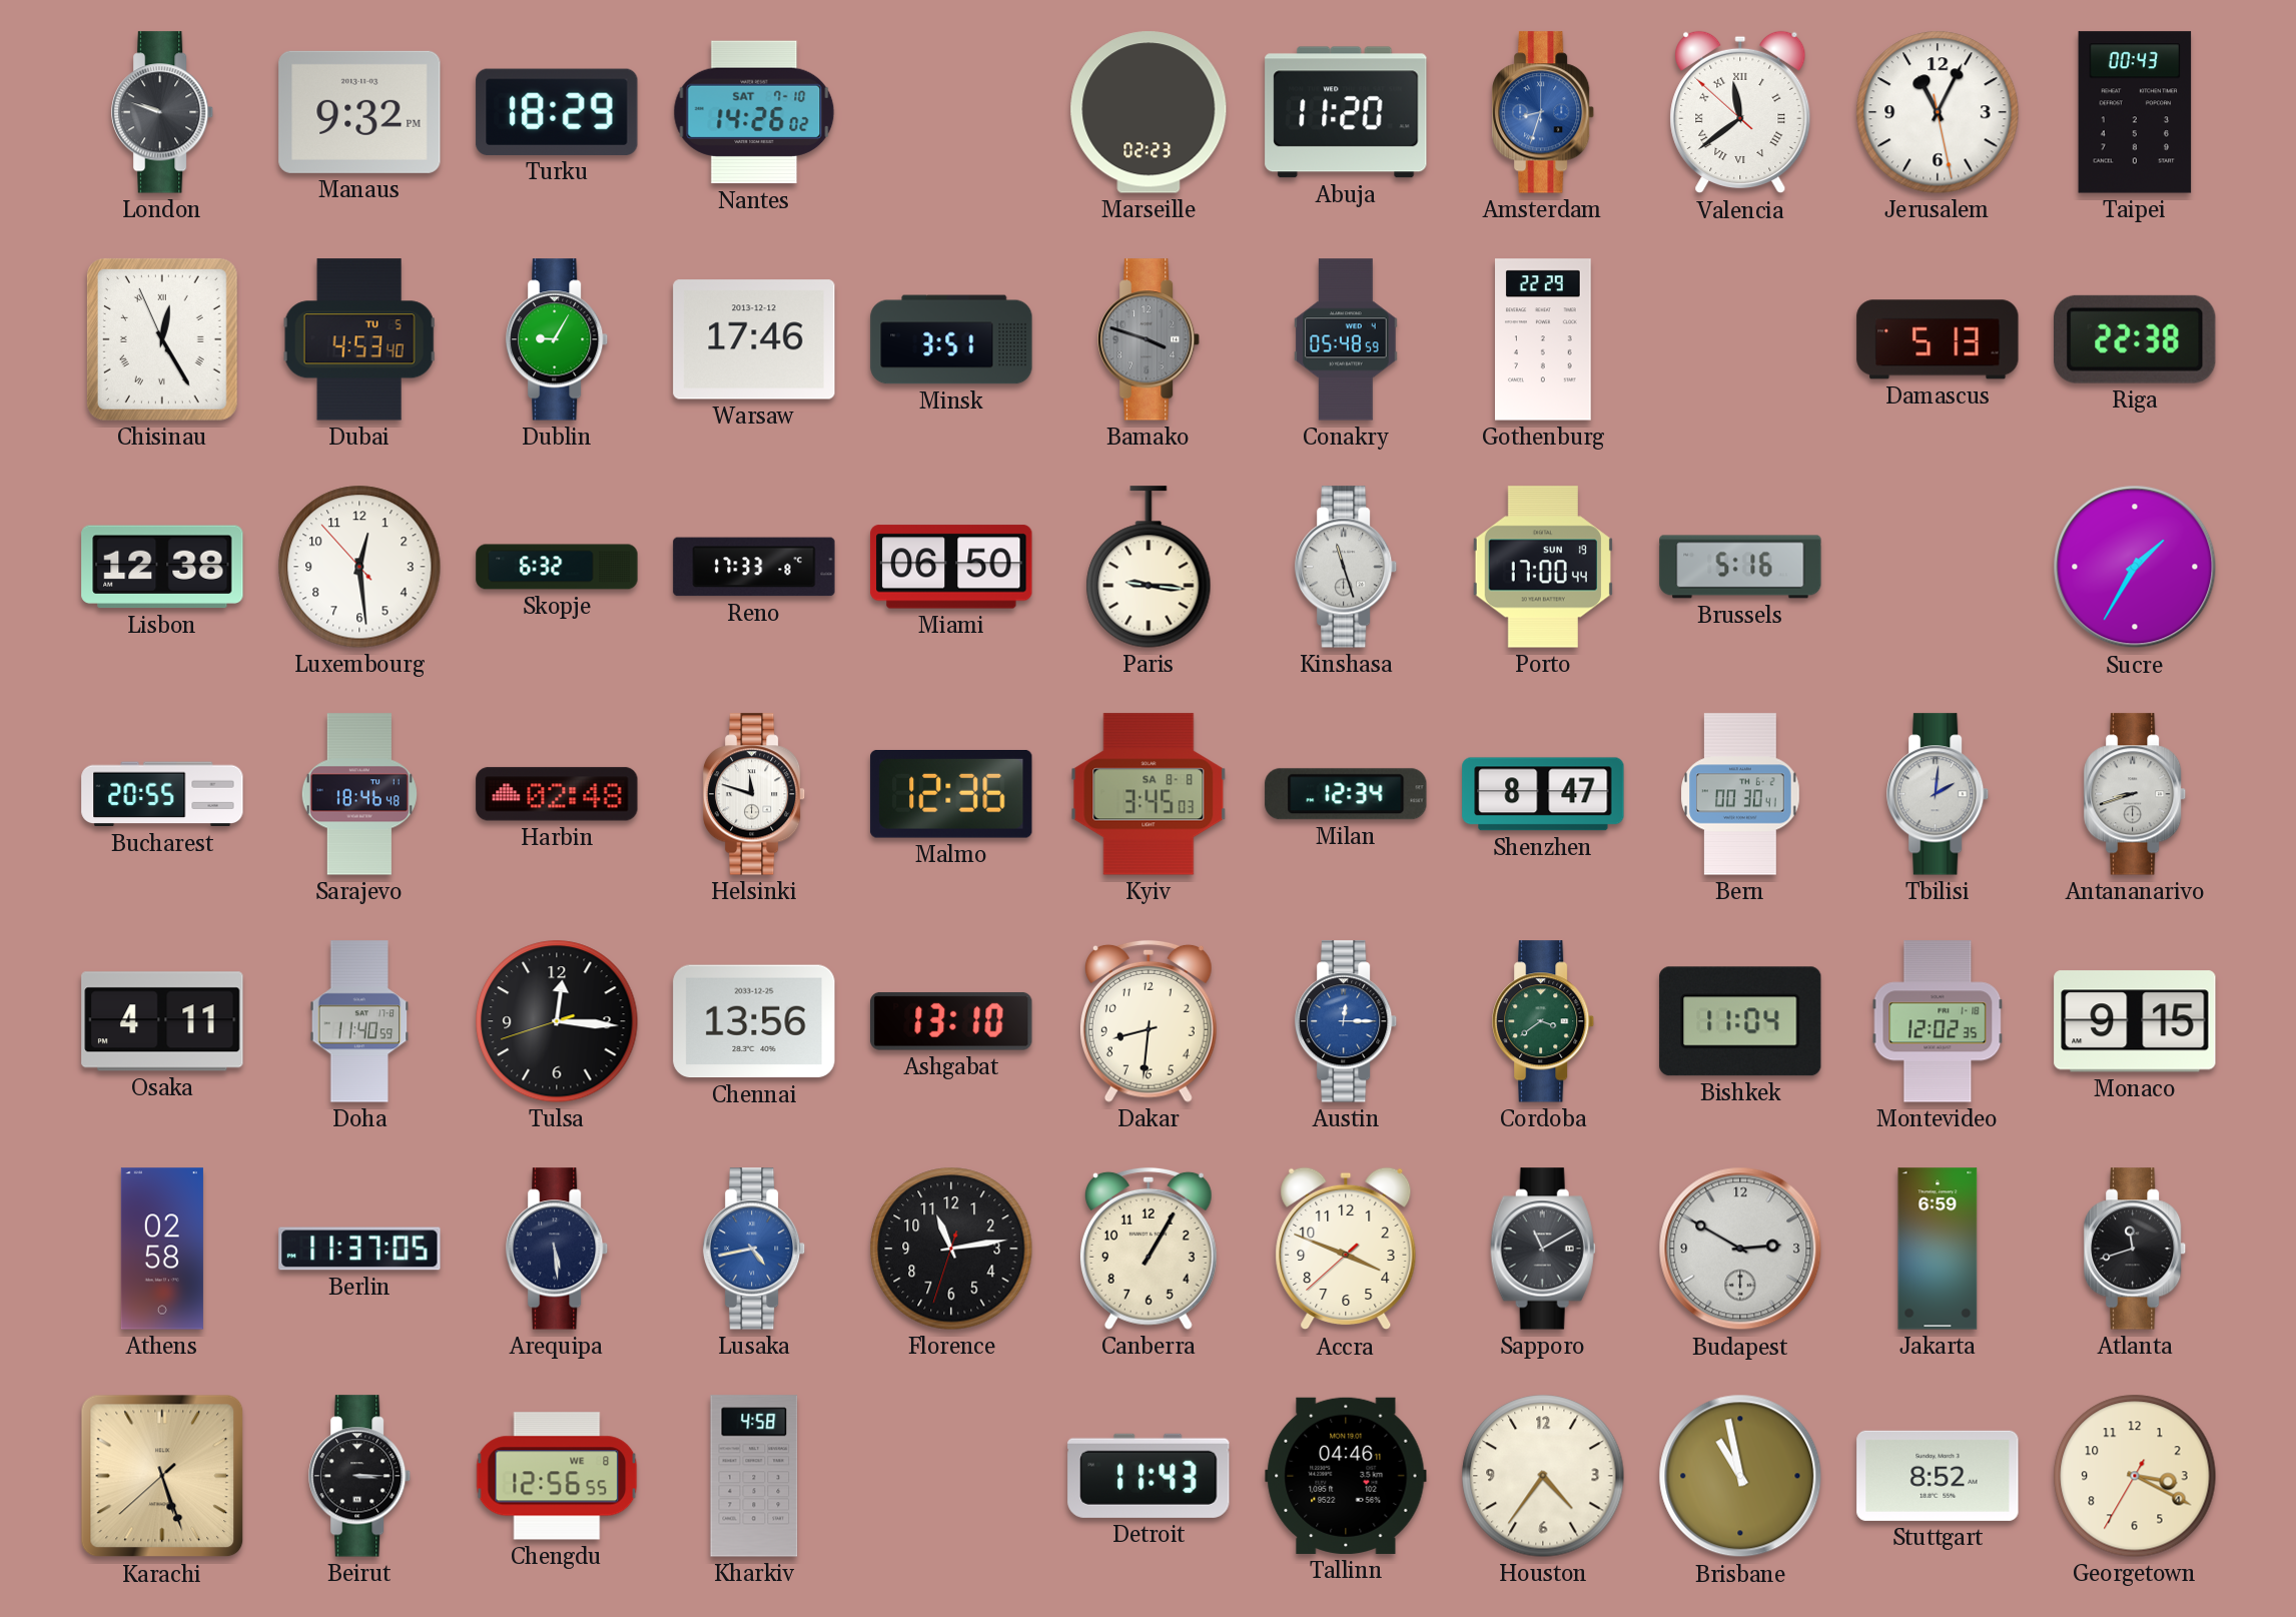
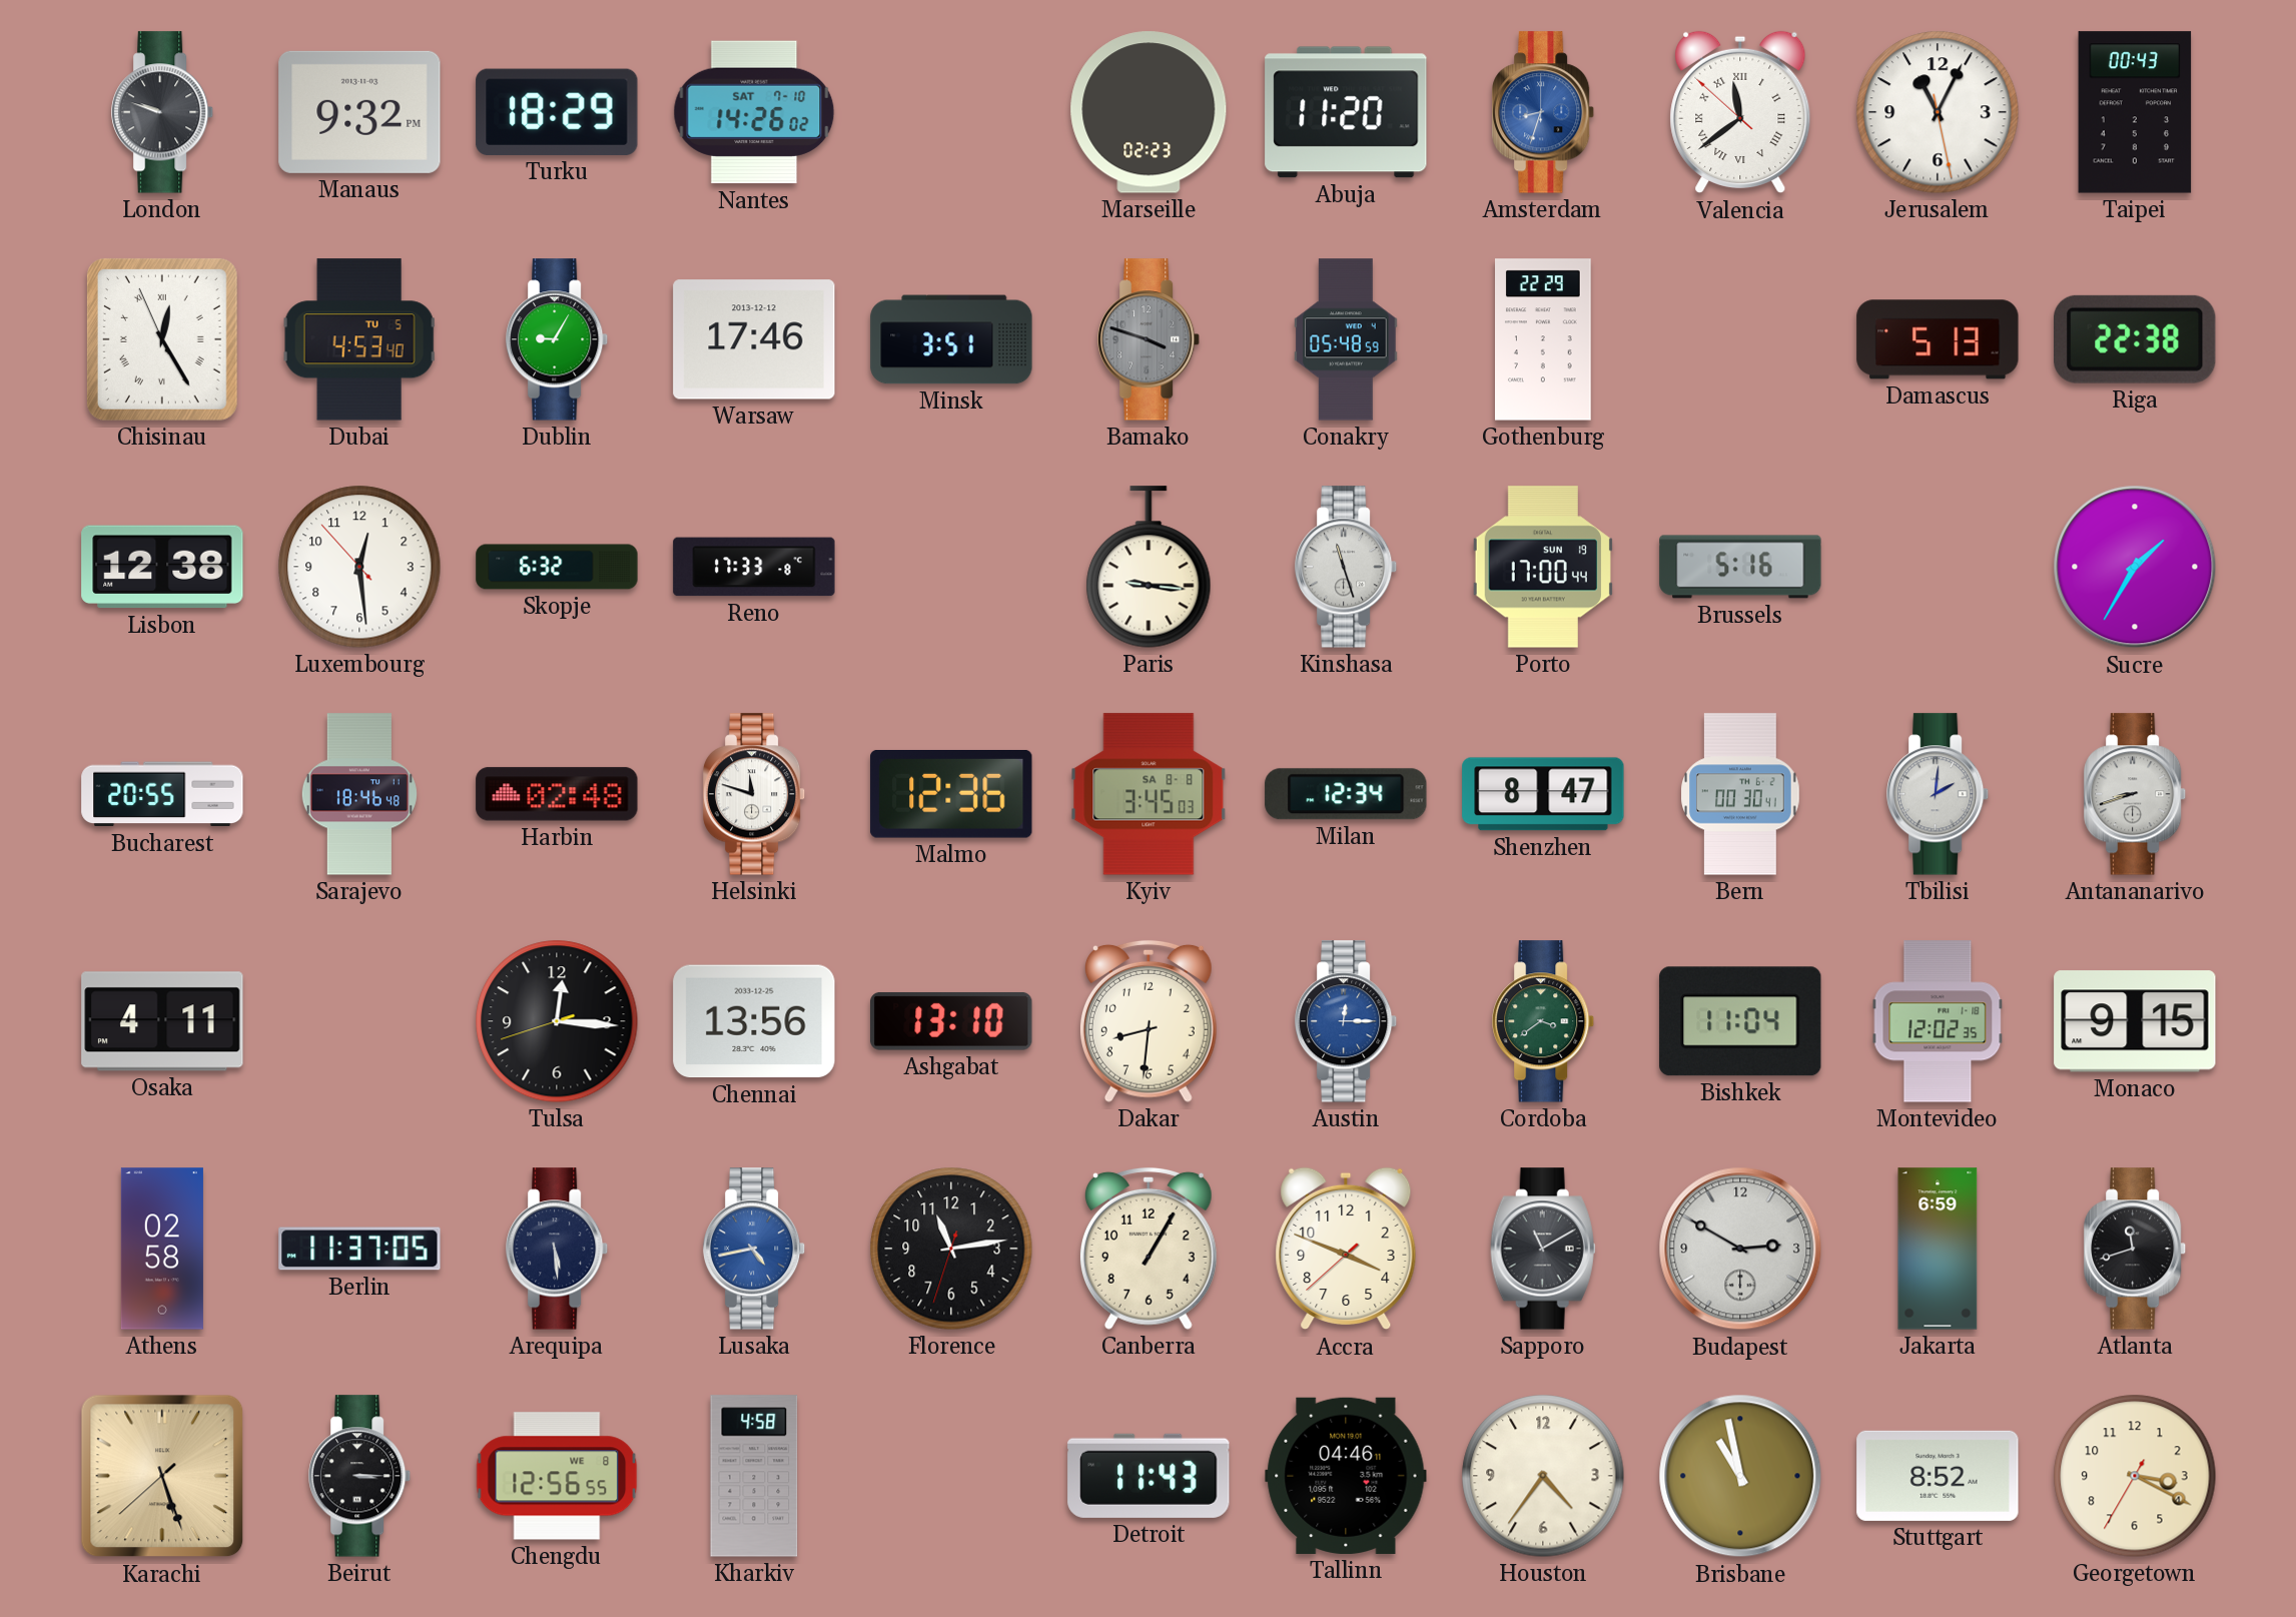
Miami: 06:50 -> none (951, 567)
Doha: 11:40 -> none (359, 1021)
